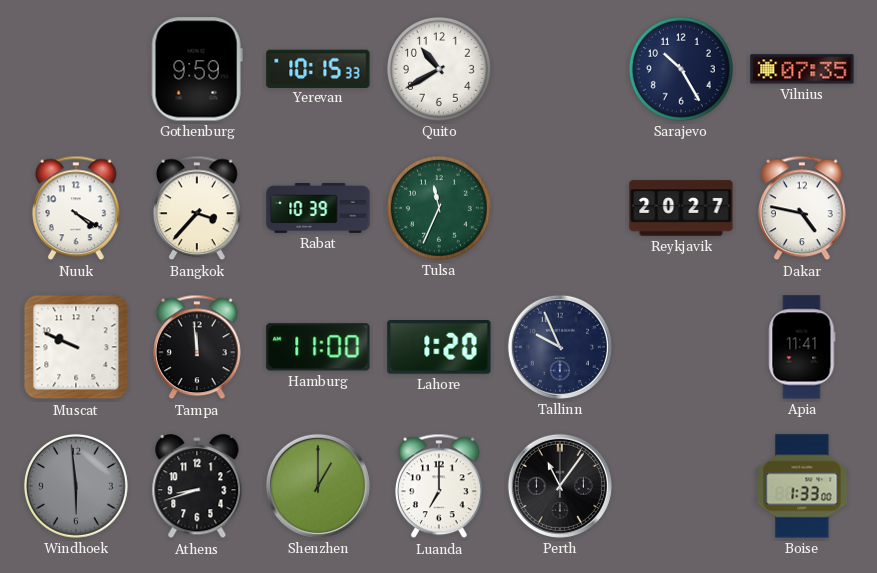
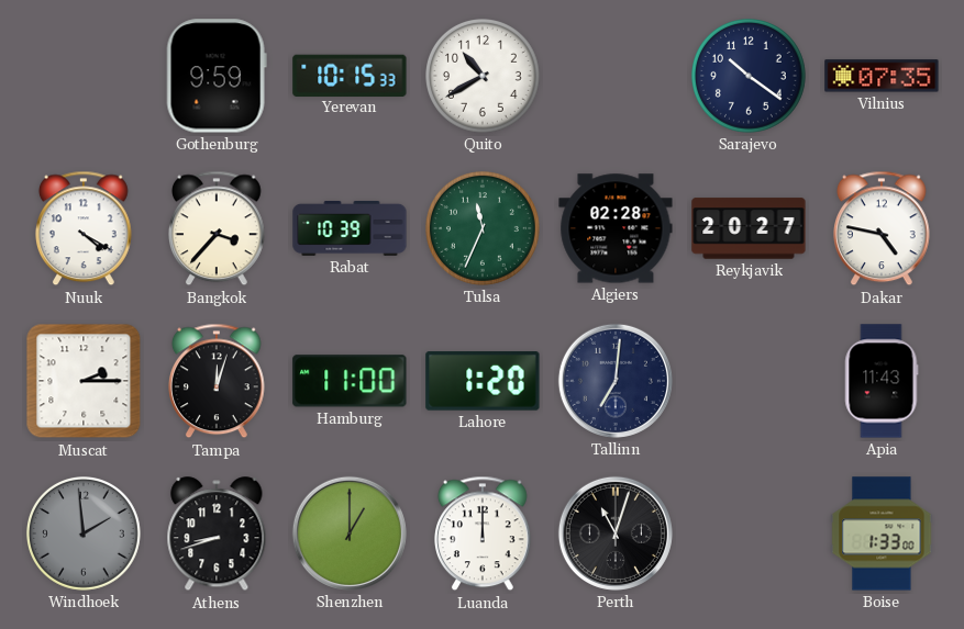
Sarajevo: 10:25 -> 10:21 (750, 77)
Algiers: none -> 02:28 (616, 228)
Muscat: 9:49 -> 2:15 (84, 381)
Tampa: 11:59 -> 12:03 (218, 381)
Tallinn: 9:56 -> 7:01 (616, 381)
Apia: 11:41 -> 11:43 (882, 381)
Windhoek: 5:59 -> 1:59 (85, 535)
Luanda: 7:00 -> 12:00 (484, 533)
Perth: 11:06 -> 11:03 (616, 533)
